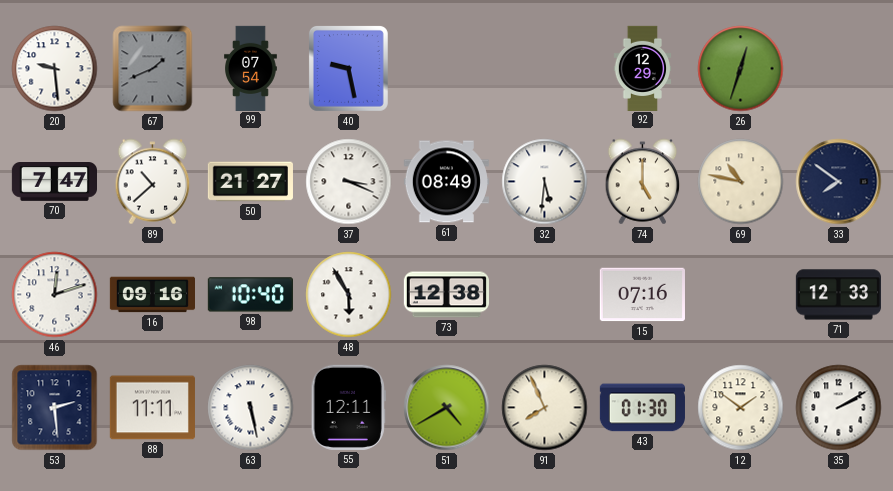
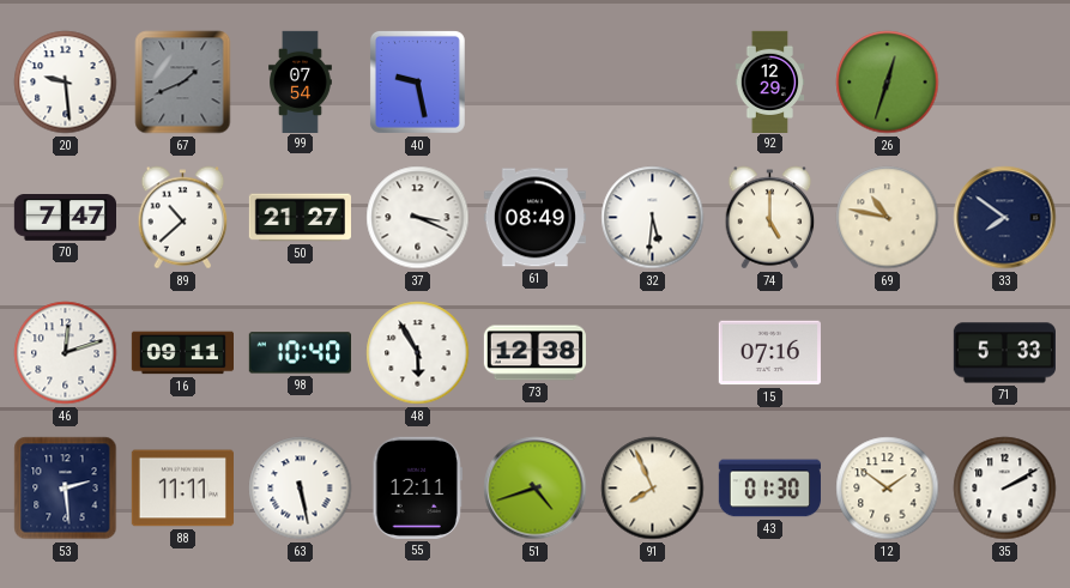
16: 09:16 -> 09:11 (182, 353)
71: 12:33 -> 5:33 (1004, 353)
51: 4:40 -> 4:42 (536, 489)
